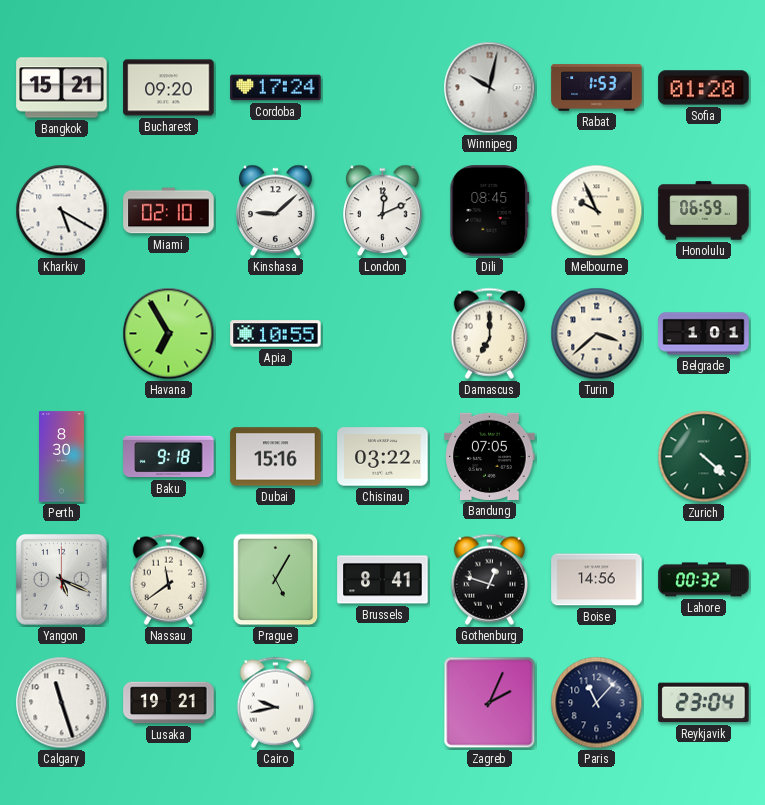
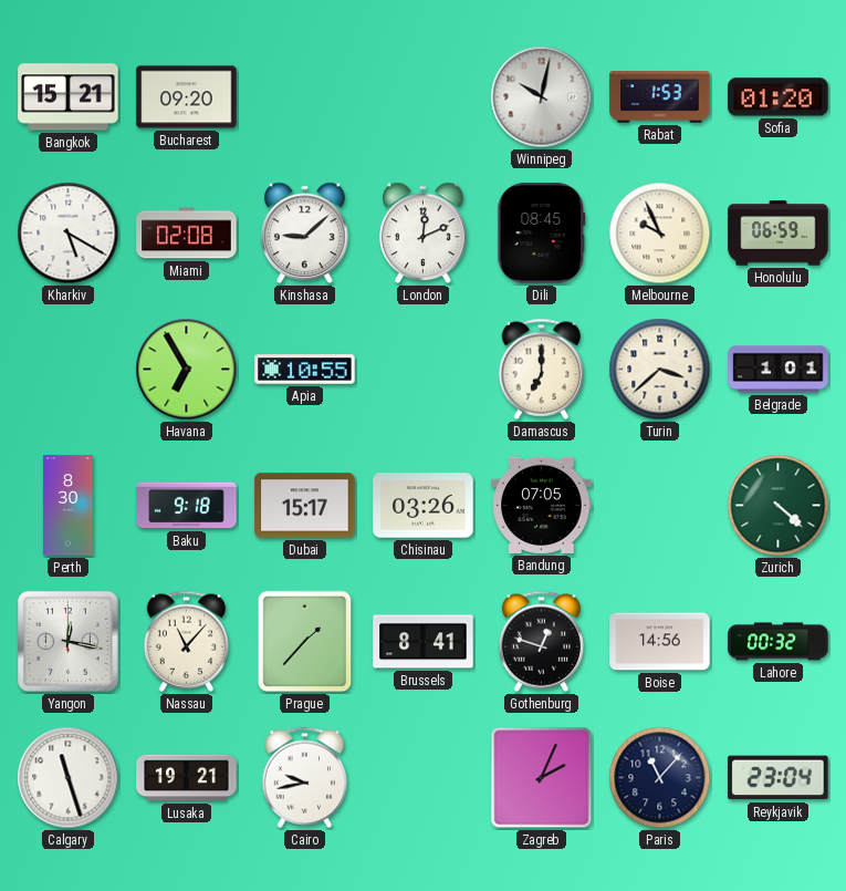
Cordoba: 17:24 -> none (276, 88)
Miami: 02:10 -> 02:08 (187, 234)
Dubai: 15:16 -> 15:17 (305, 506)
Chisinau: 03:22 -> 03:26 (424, 506)
Yangon: 5:19 -> 12:17 (69, 642)
Nassau: 11:39 -> 11:07 (186, 641)
Prague: 5:05 -> 1:37 (305, 642)
